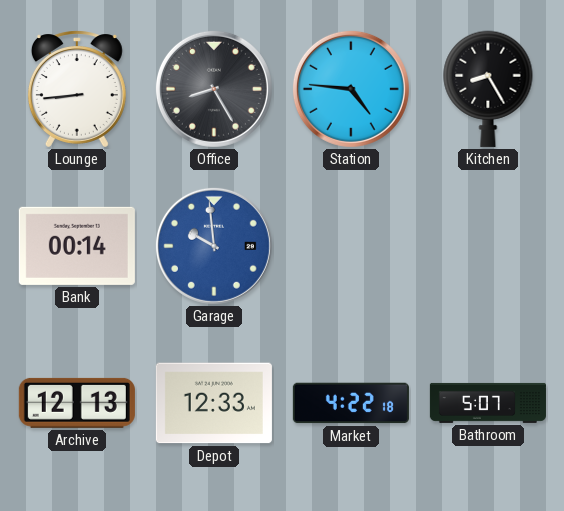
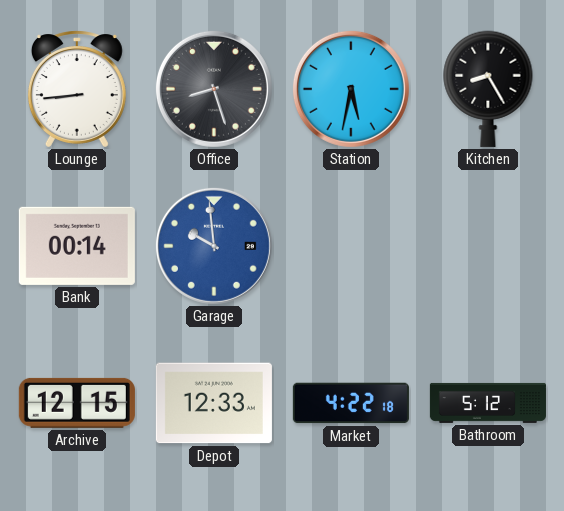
Office: 8:25 -> 8:27 (214, 89)
Station: 4:46 -> 5:32 (351, 89)
Archive: 12:13 -> 12:15 (77, 403)
Bathroom: 5:07 -> 5:12 (488, 403)
